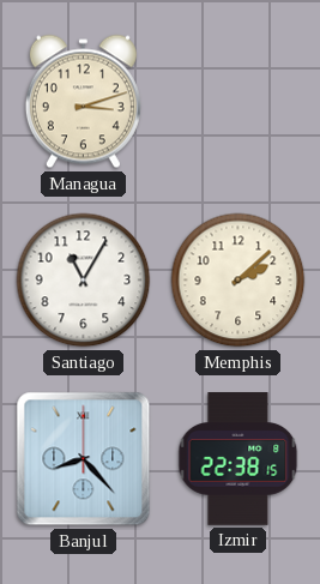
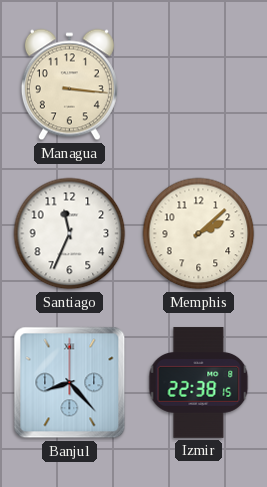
Managua: 3:12 -> 3:16 (69, 85)
Santiago: 11:05 -> 11:34 (70, 234)
